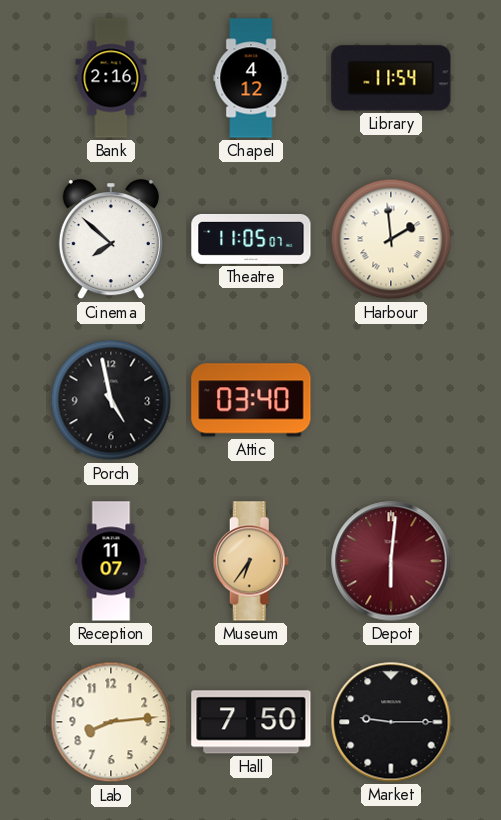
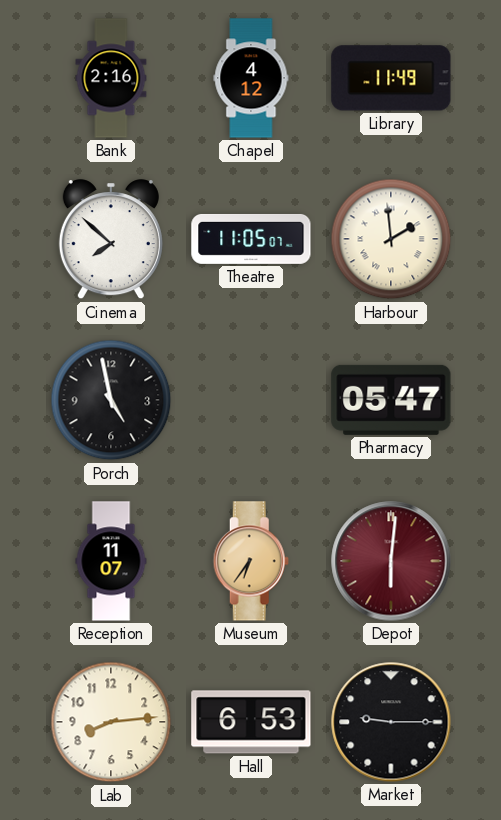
Library: 11:54 -> 11:49 (391, 78)
Attic: 03:40 -> none (251, 400)
Pharmacy: none -> 05:47 (391, 400)
Hall: 7:50 -> 6:53 (251, 722)
